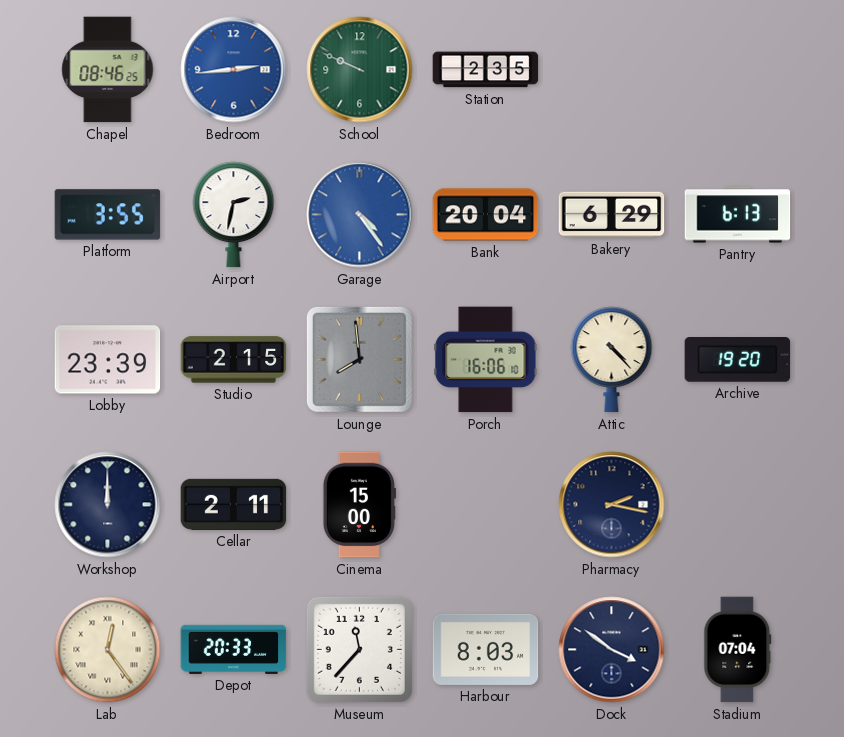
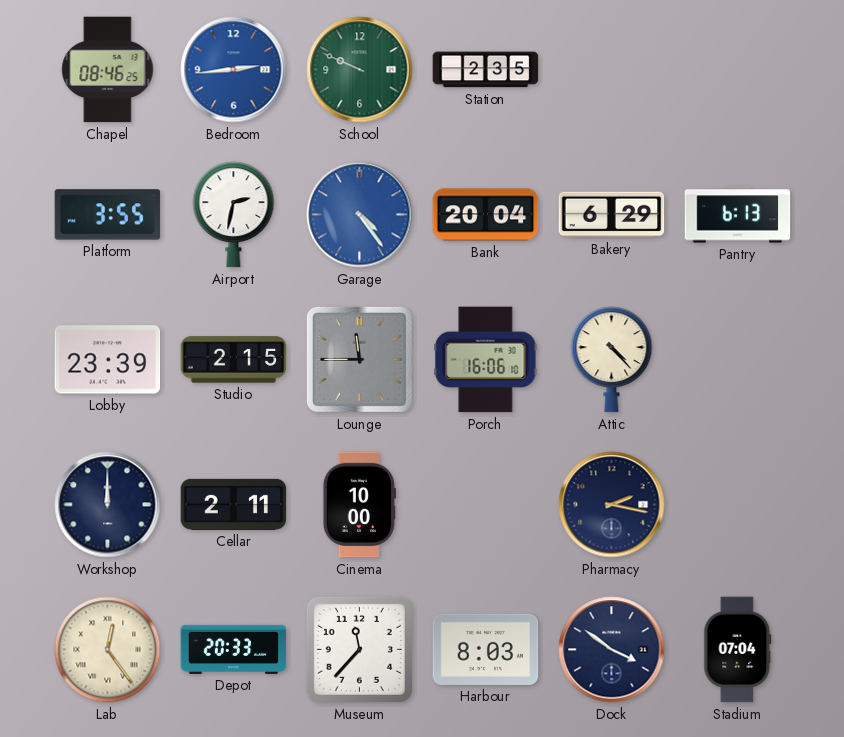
Lounge: 7:59 -> 11:45 (359, 359)
Archive: 19:20 -> none (738, 360)
Cinema: 15:00 -> 10:00 (359, 505)
